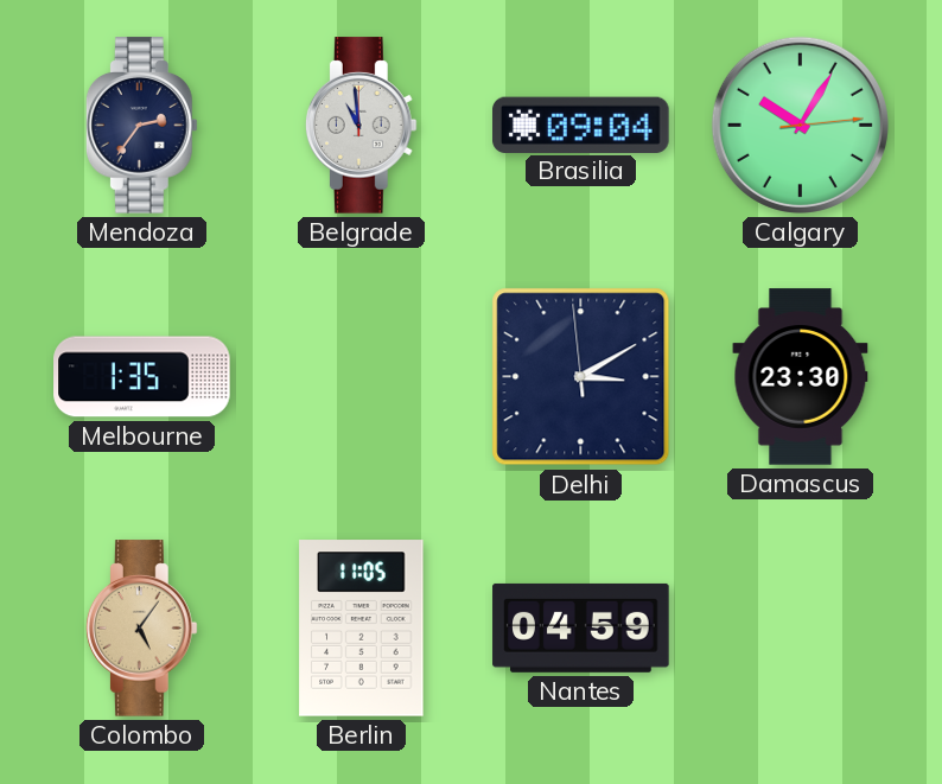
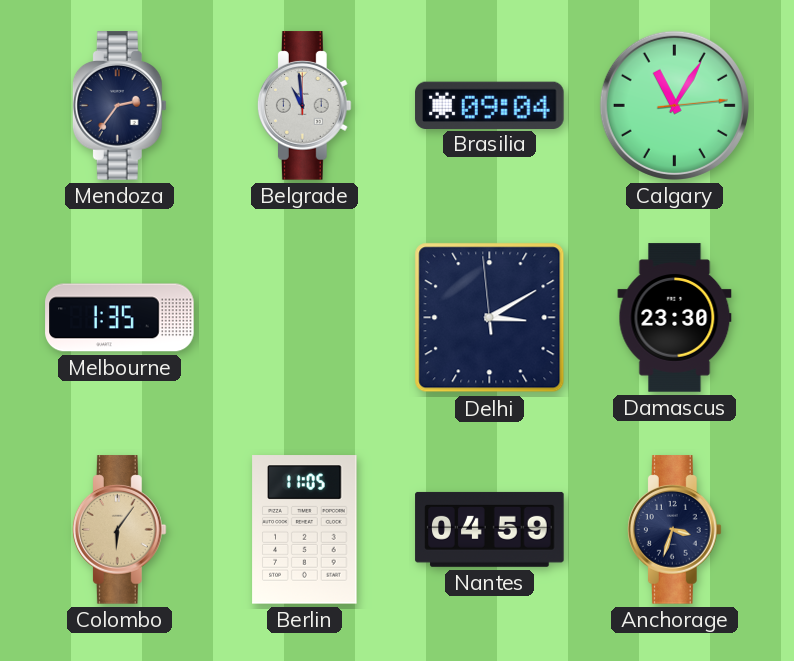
Calgary: 10:05 -> 11:05 (674, 105)
Colombo: 5:06 -> 6:06 (119, 530)
Anchorage: none -> 3:33 (674, 530)
